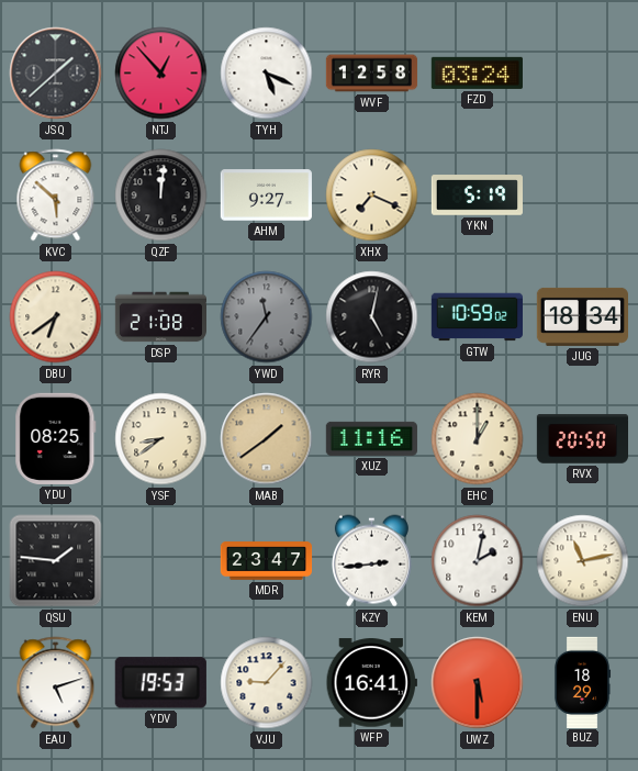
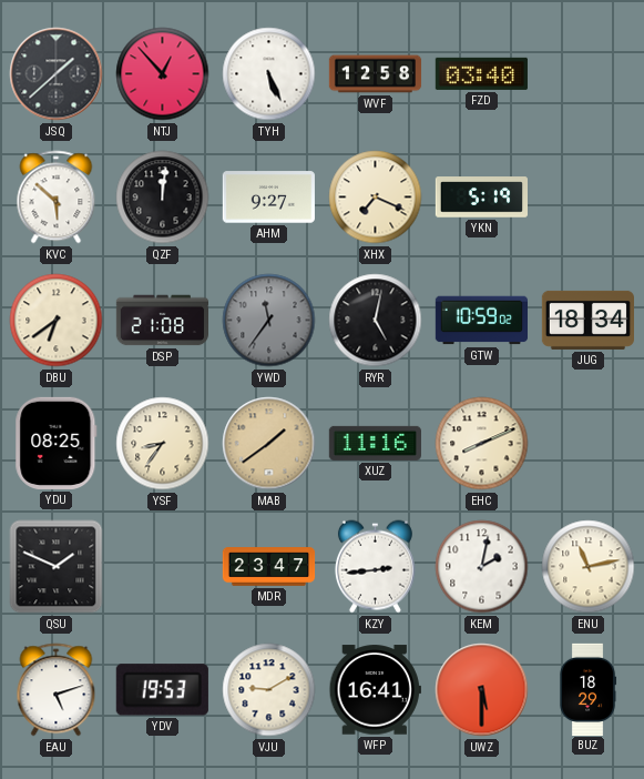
TYH: 5:19 -> 5:26 (269, 74)
FZD: 03:24 -> 03:40 (481, 73)
YSF: 8:39 -> 8:36 (163, 444)
EHC: 1:00 -> 8:11 (482, 444)
RVX: 20:50 -> none (582, 439)
QSU: 1:46 -> 1:49 (57, 567)
VJU: 9:07 -> 9:10 (269, 690)
